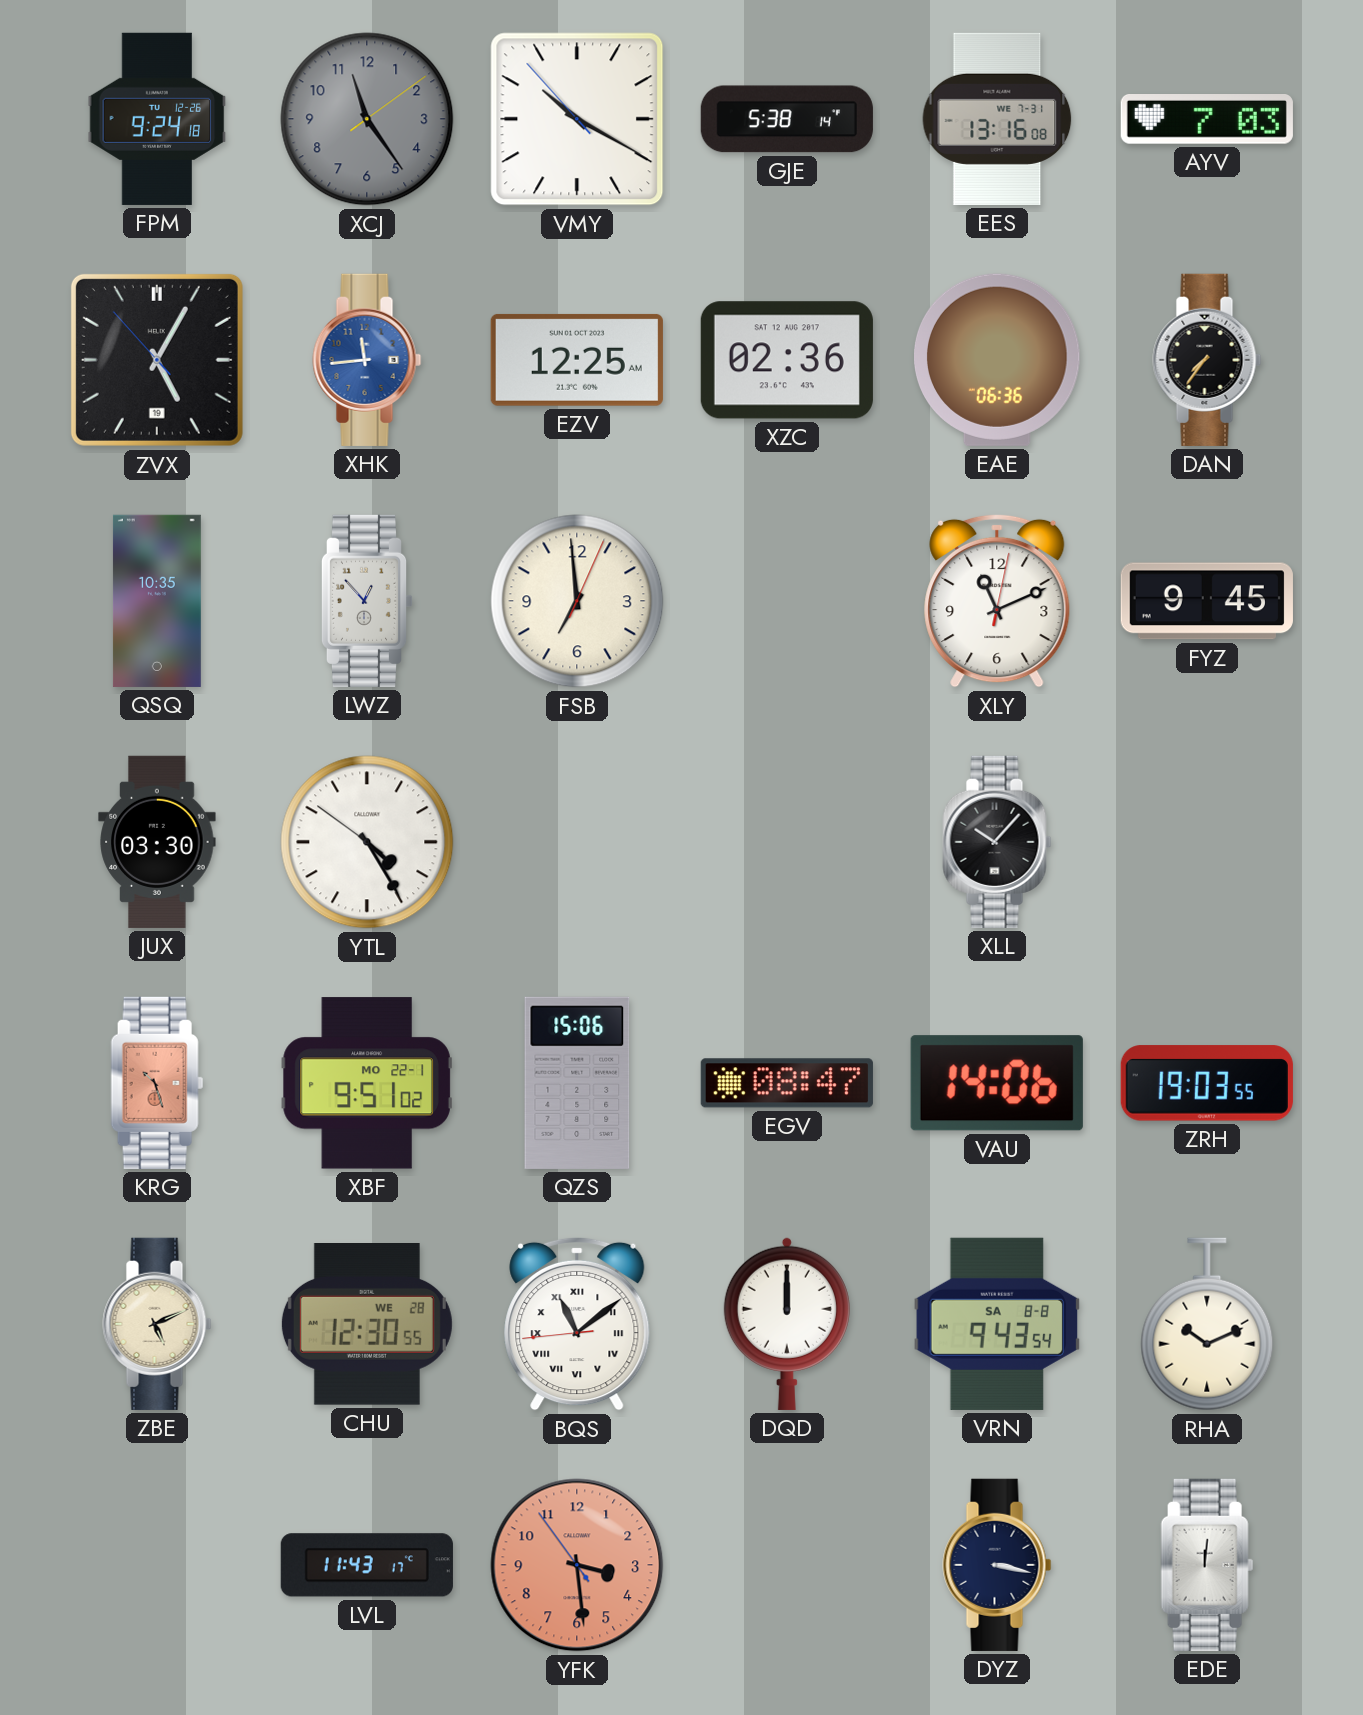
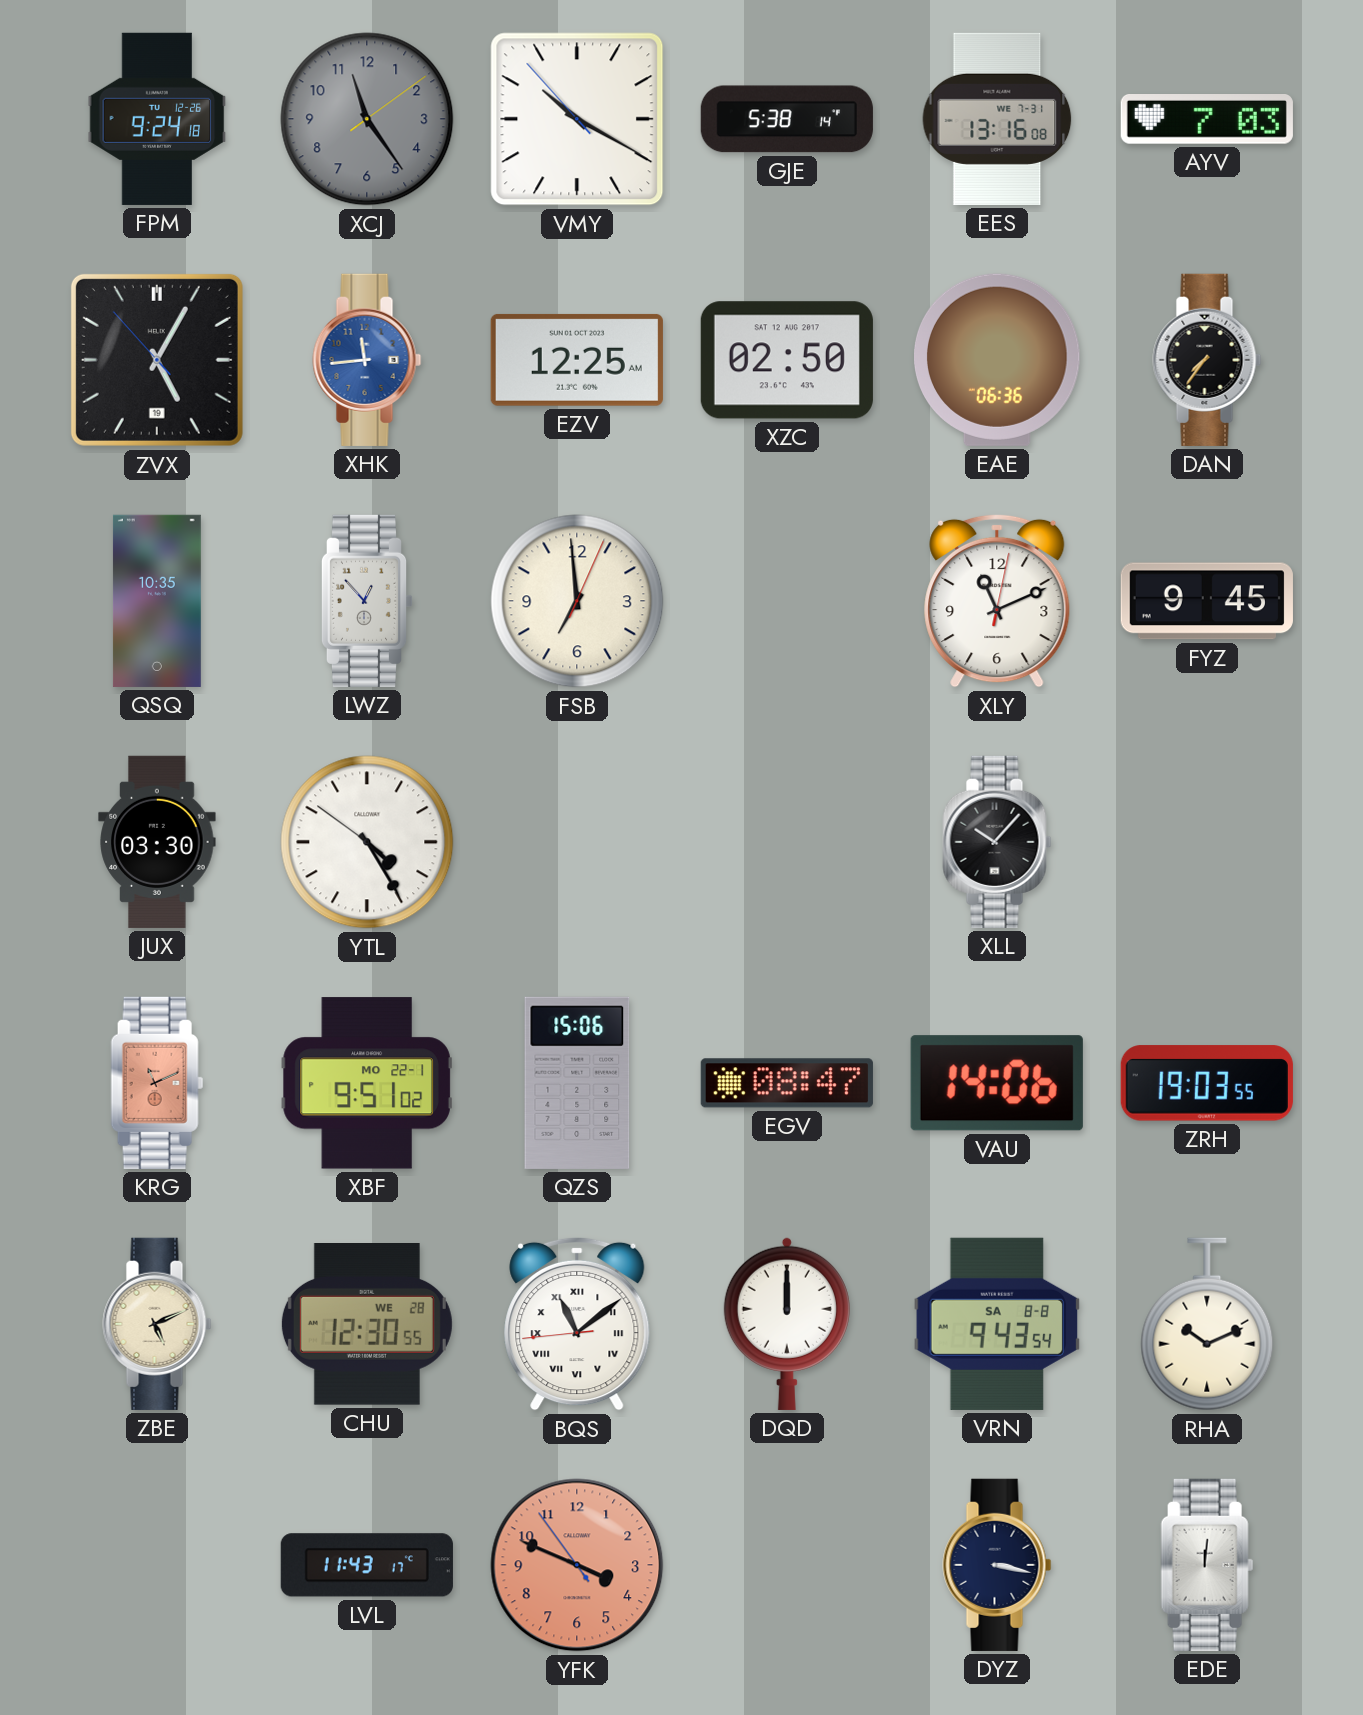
XZC: 02:36 -> 02:50 (787, 360)
KRG: 10:27 -> 11:11 (157, 1083)
YFK: 3:28 -> 3:48 (577, 1565)
